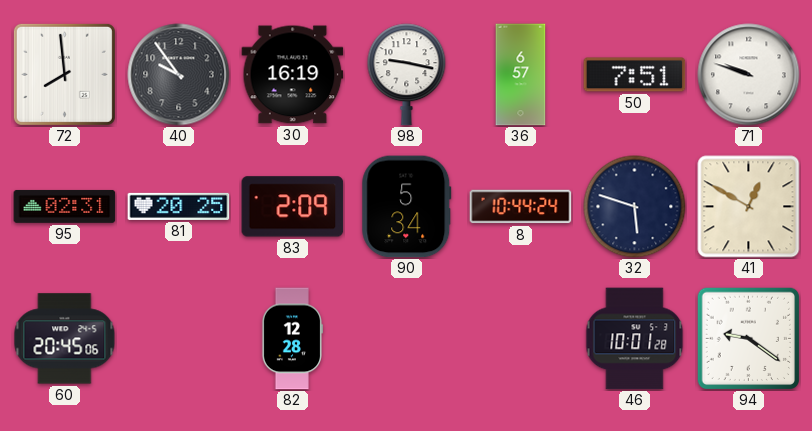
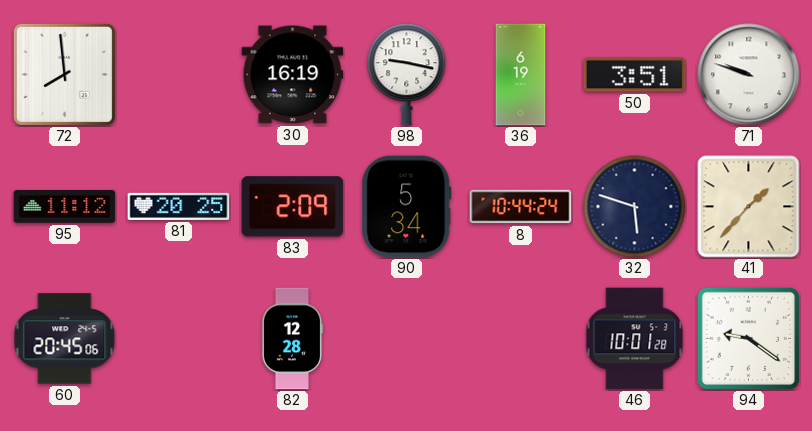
40: 9:54 -> none (179, 75)
36: 6:57 -> 6:19 (521, 75)
50: 7:51 -> 3:51 (635, 75)
95: 02:31 -> 11:12 (65, 206)
41: 12:50 -> 1:37 (749, 207)
